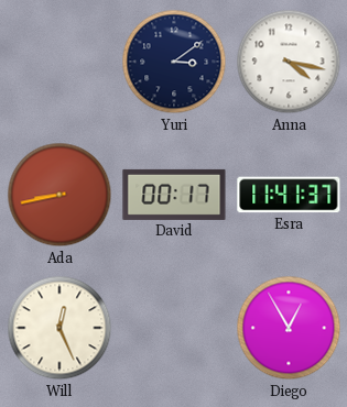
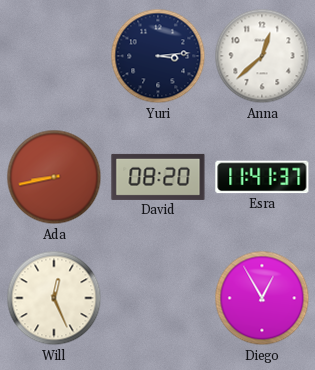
Yuri: 3:09 -> 3:14 (158, 56)
Anna: 4:17 -> 12:38 (262, 56)
David: 00:17 -> 08:20 (158, 177)
